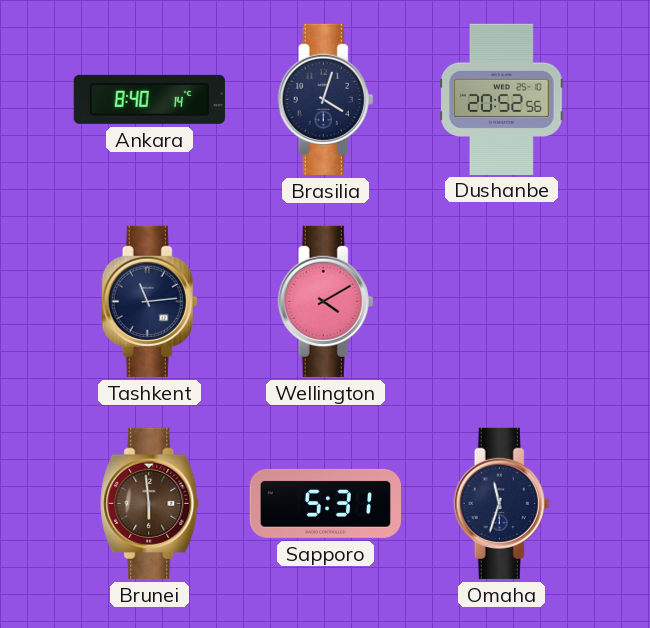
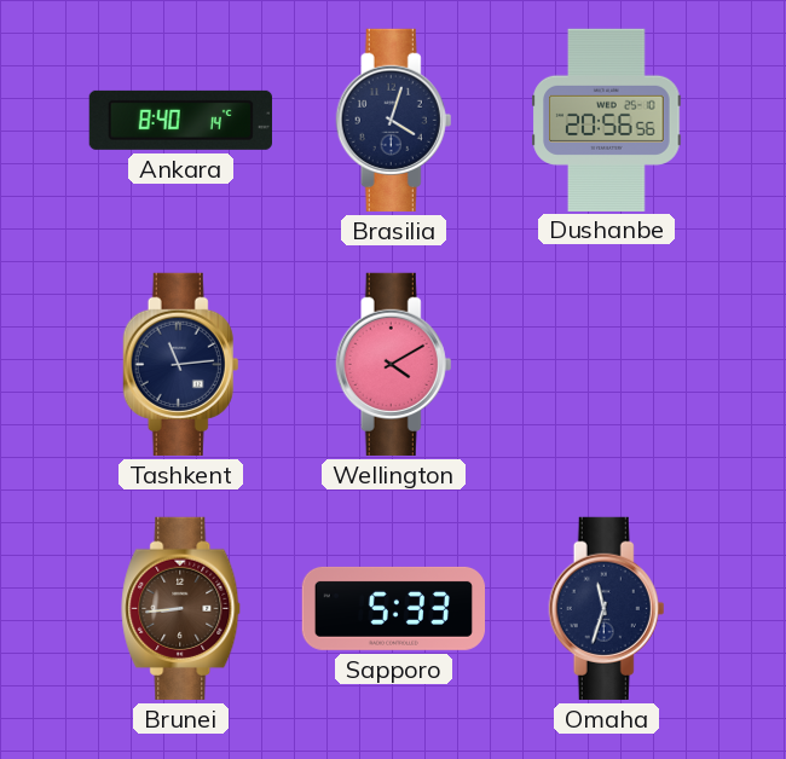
Dushanbe: 20:52 -> 20:56 (607, 120)
Brunei: 5:59 -> 8:44 (181, 608)
Sapporo: 5:31 -> 5:33 (393, 608)
